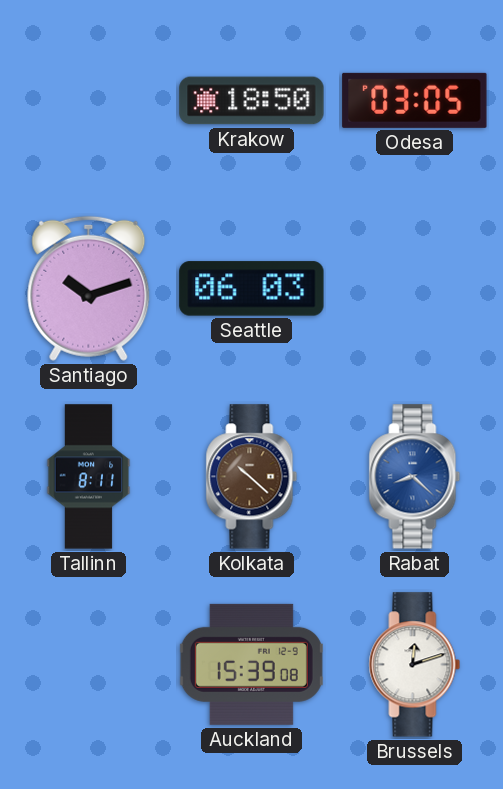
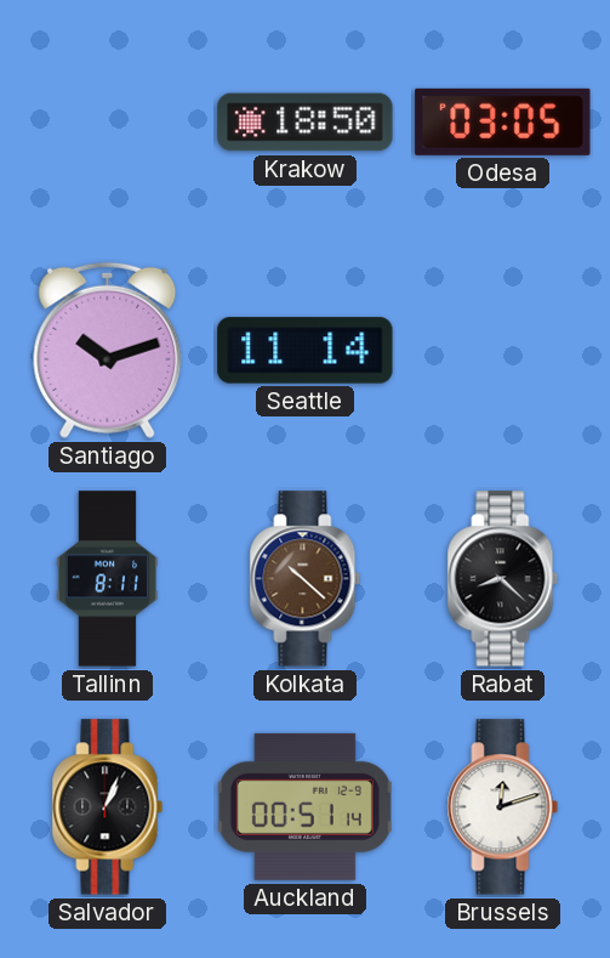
Seattle: 06:03 -> 11:14 (306, 351)
Rabat dial: blue -> black (503, 579)
Salvador: none -> 1:04 (108, 807)
Auckland: 15:39 -> 00:51 (304, 806)
